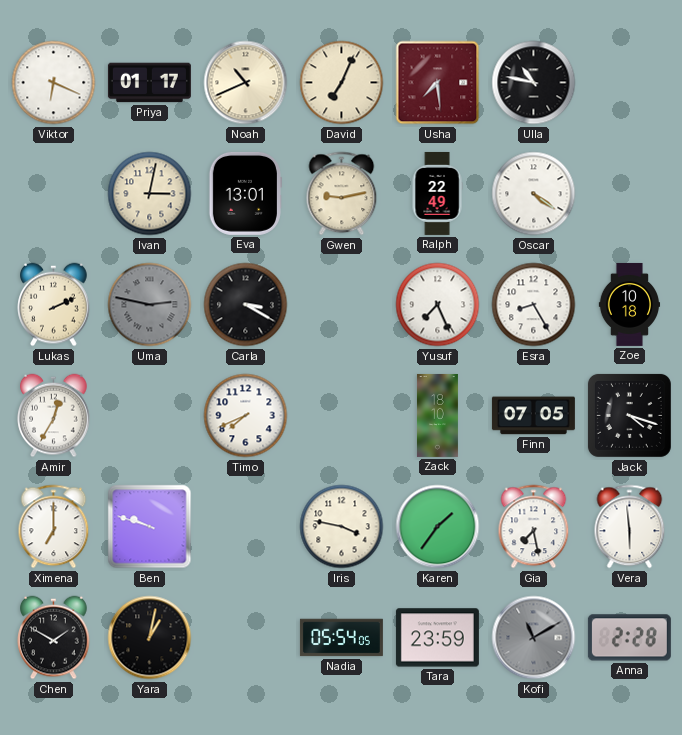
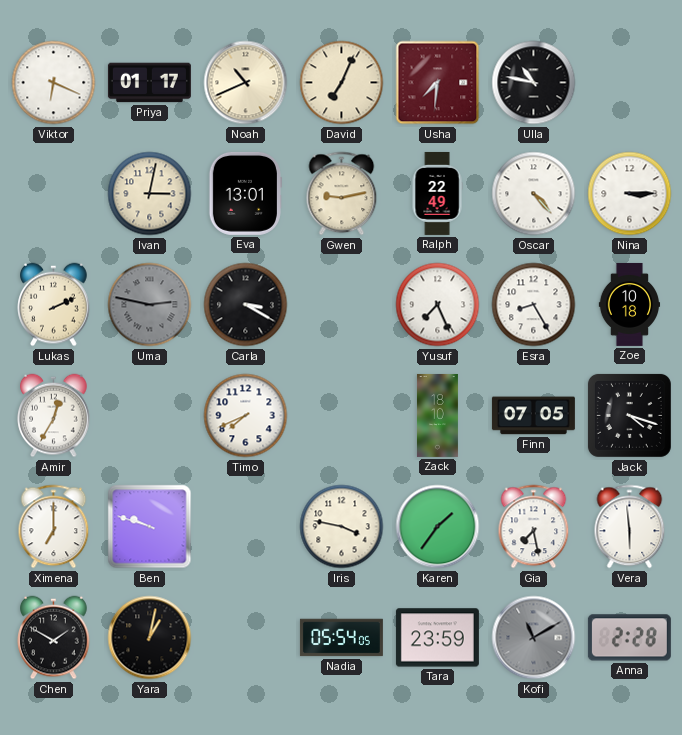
Usha: 7:29 -> 7:31 (438, 83)
Oscar: 4:21 -> 4:23 (534, 194)
Nina: none -> 3:15 (630, 194)
